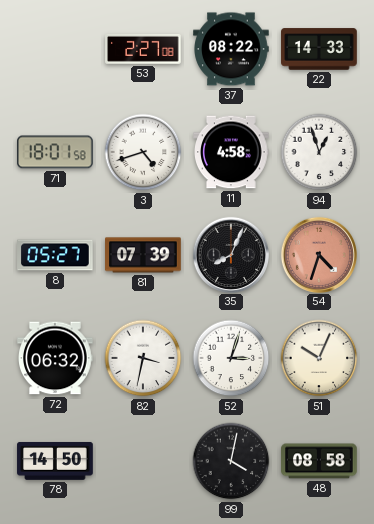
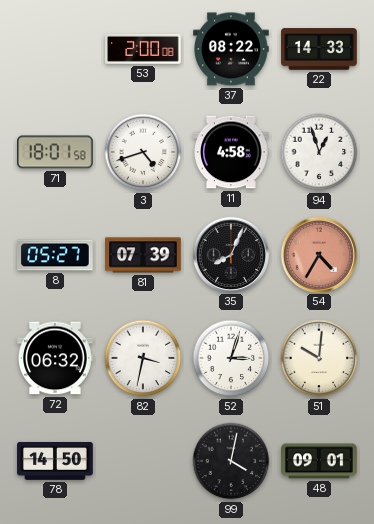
53: 2:27 -> 2:00 (143, 49)
54: 4:33 -> 4:35 (318, 254)
51: 10:04 -> 10:01 (319, 358)
48: 08:58 -> 09:01 (319, 461)
